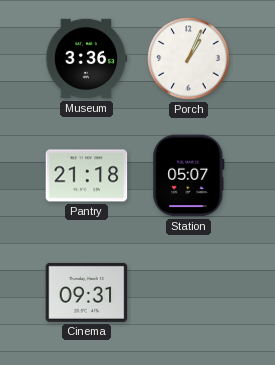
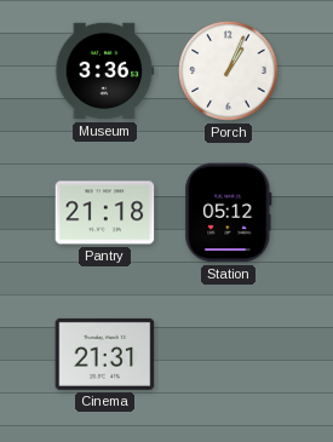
Station: 05:07 -> 05:12 (229, 213)
Cinema: 09:31 -> 21:31 (105, 354)
